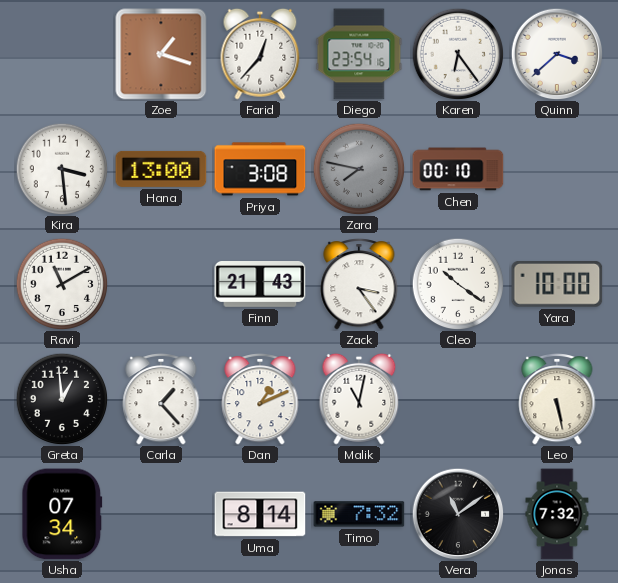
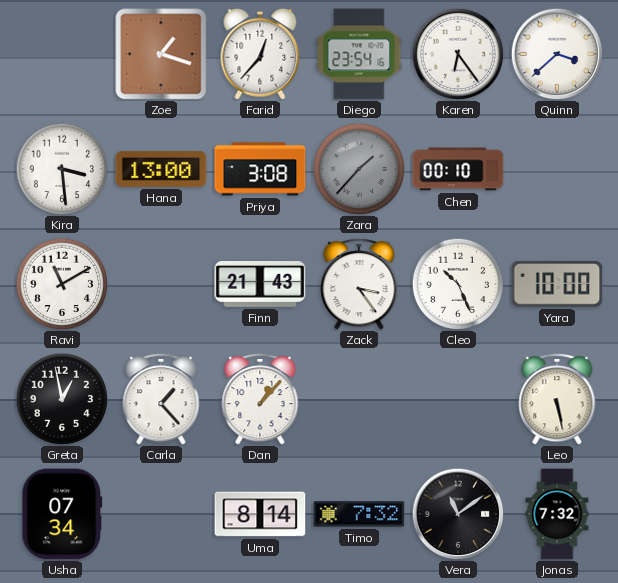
Zara: 7:47 -> 1:37 (359, 169)
Cleo: 10:21 -> 10:26 (458, 284)
Greta: 12:59 -> 12:58 (62, 399)
Dan: 1:11 -> 1:07 (260, 399)
Malik: 11:02 -> none (359, 399)
